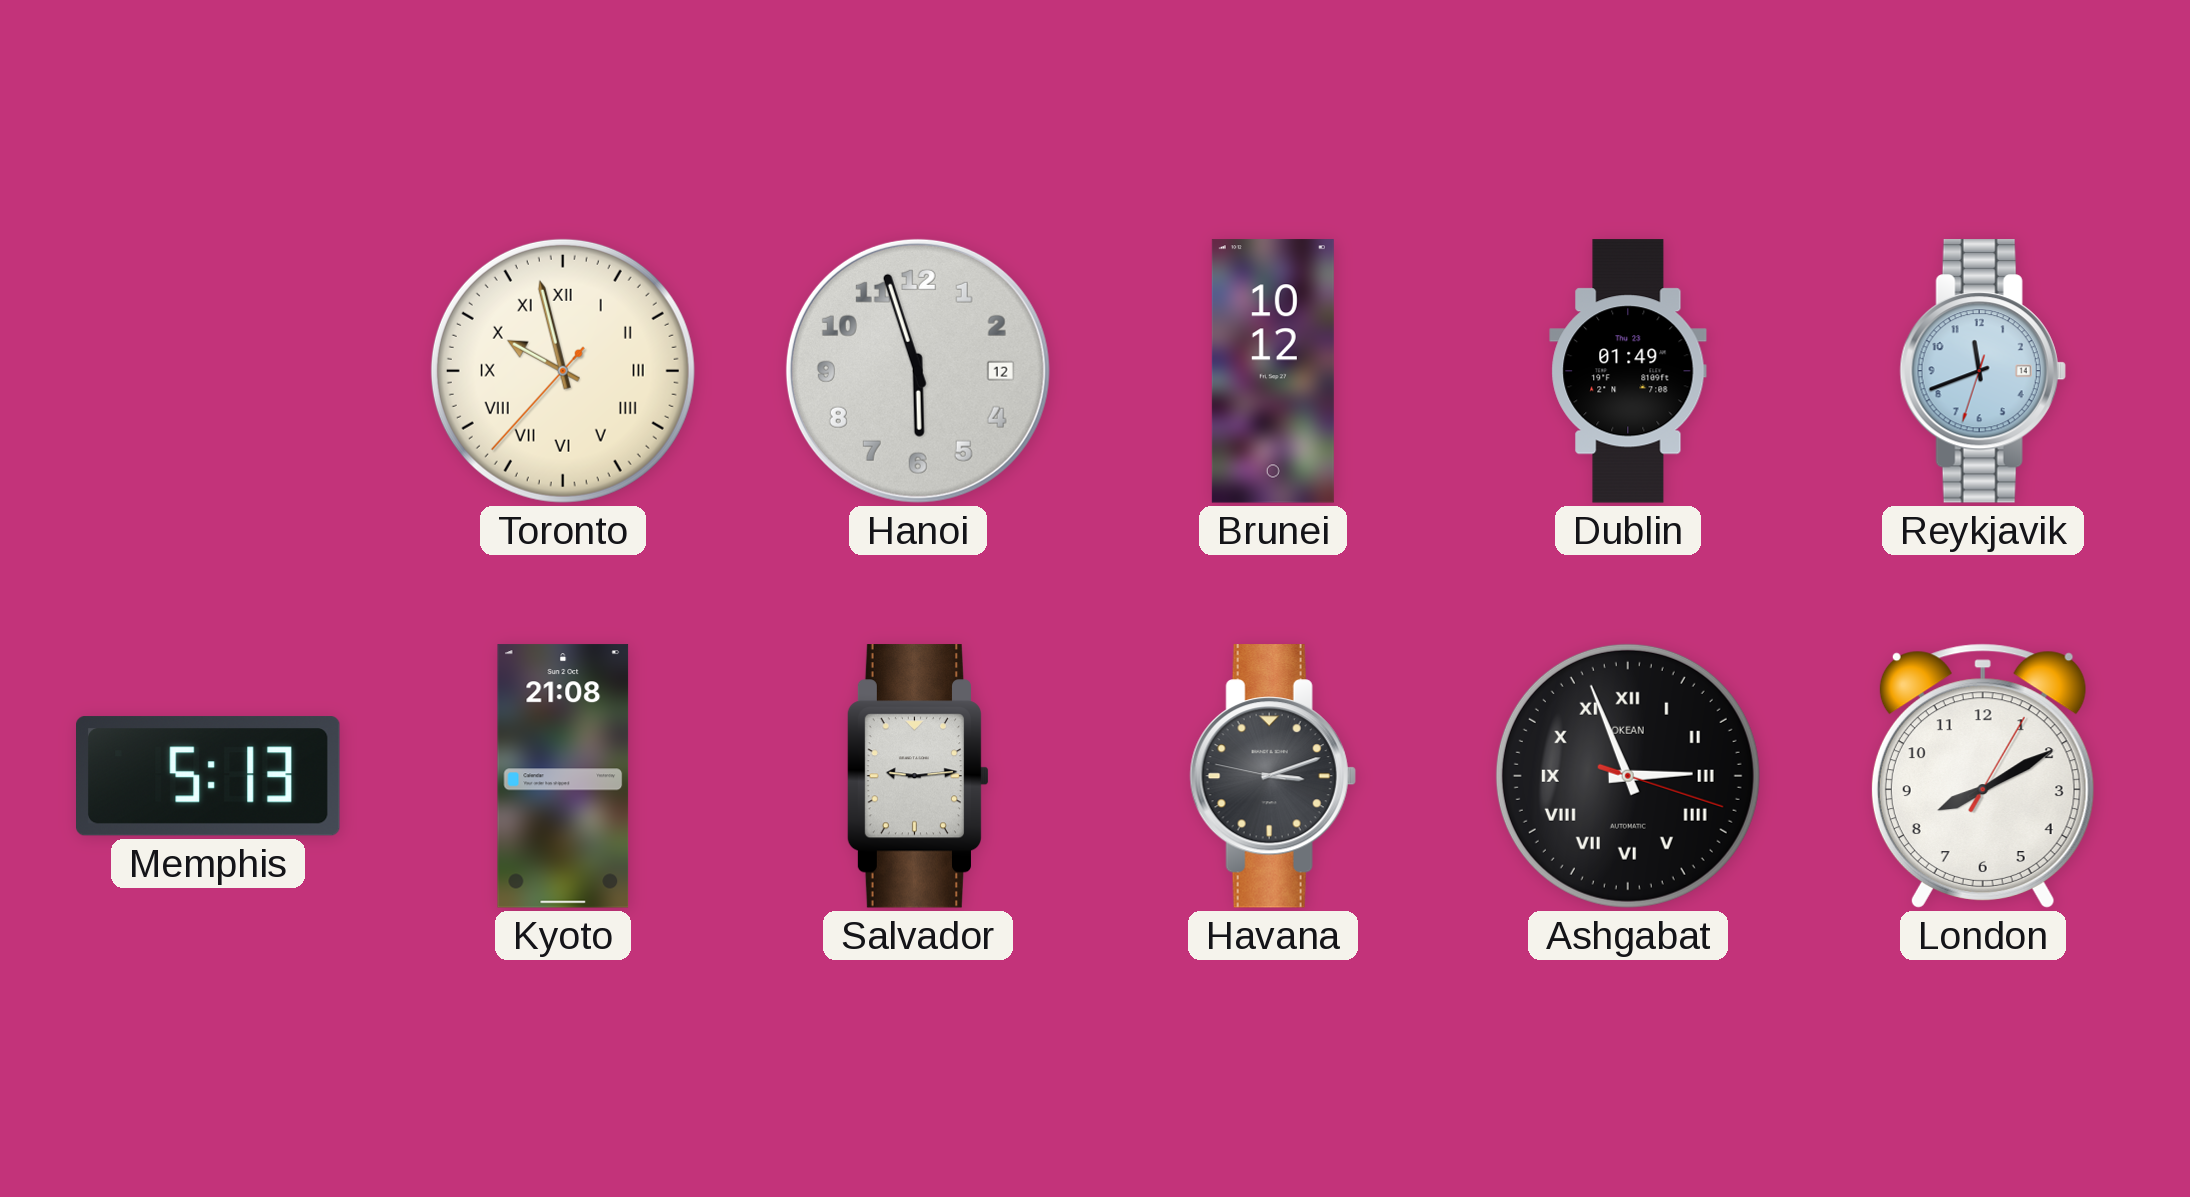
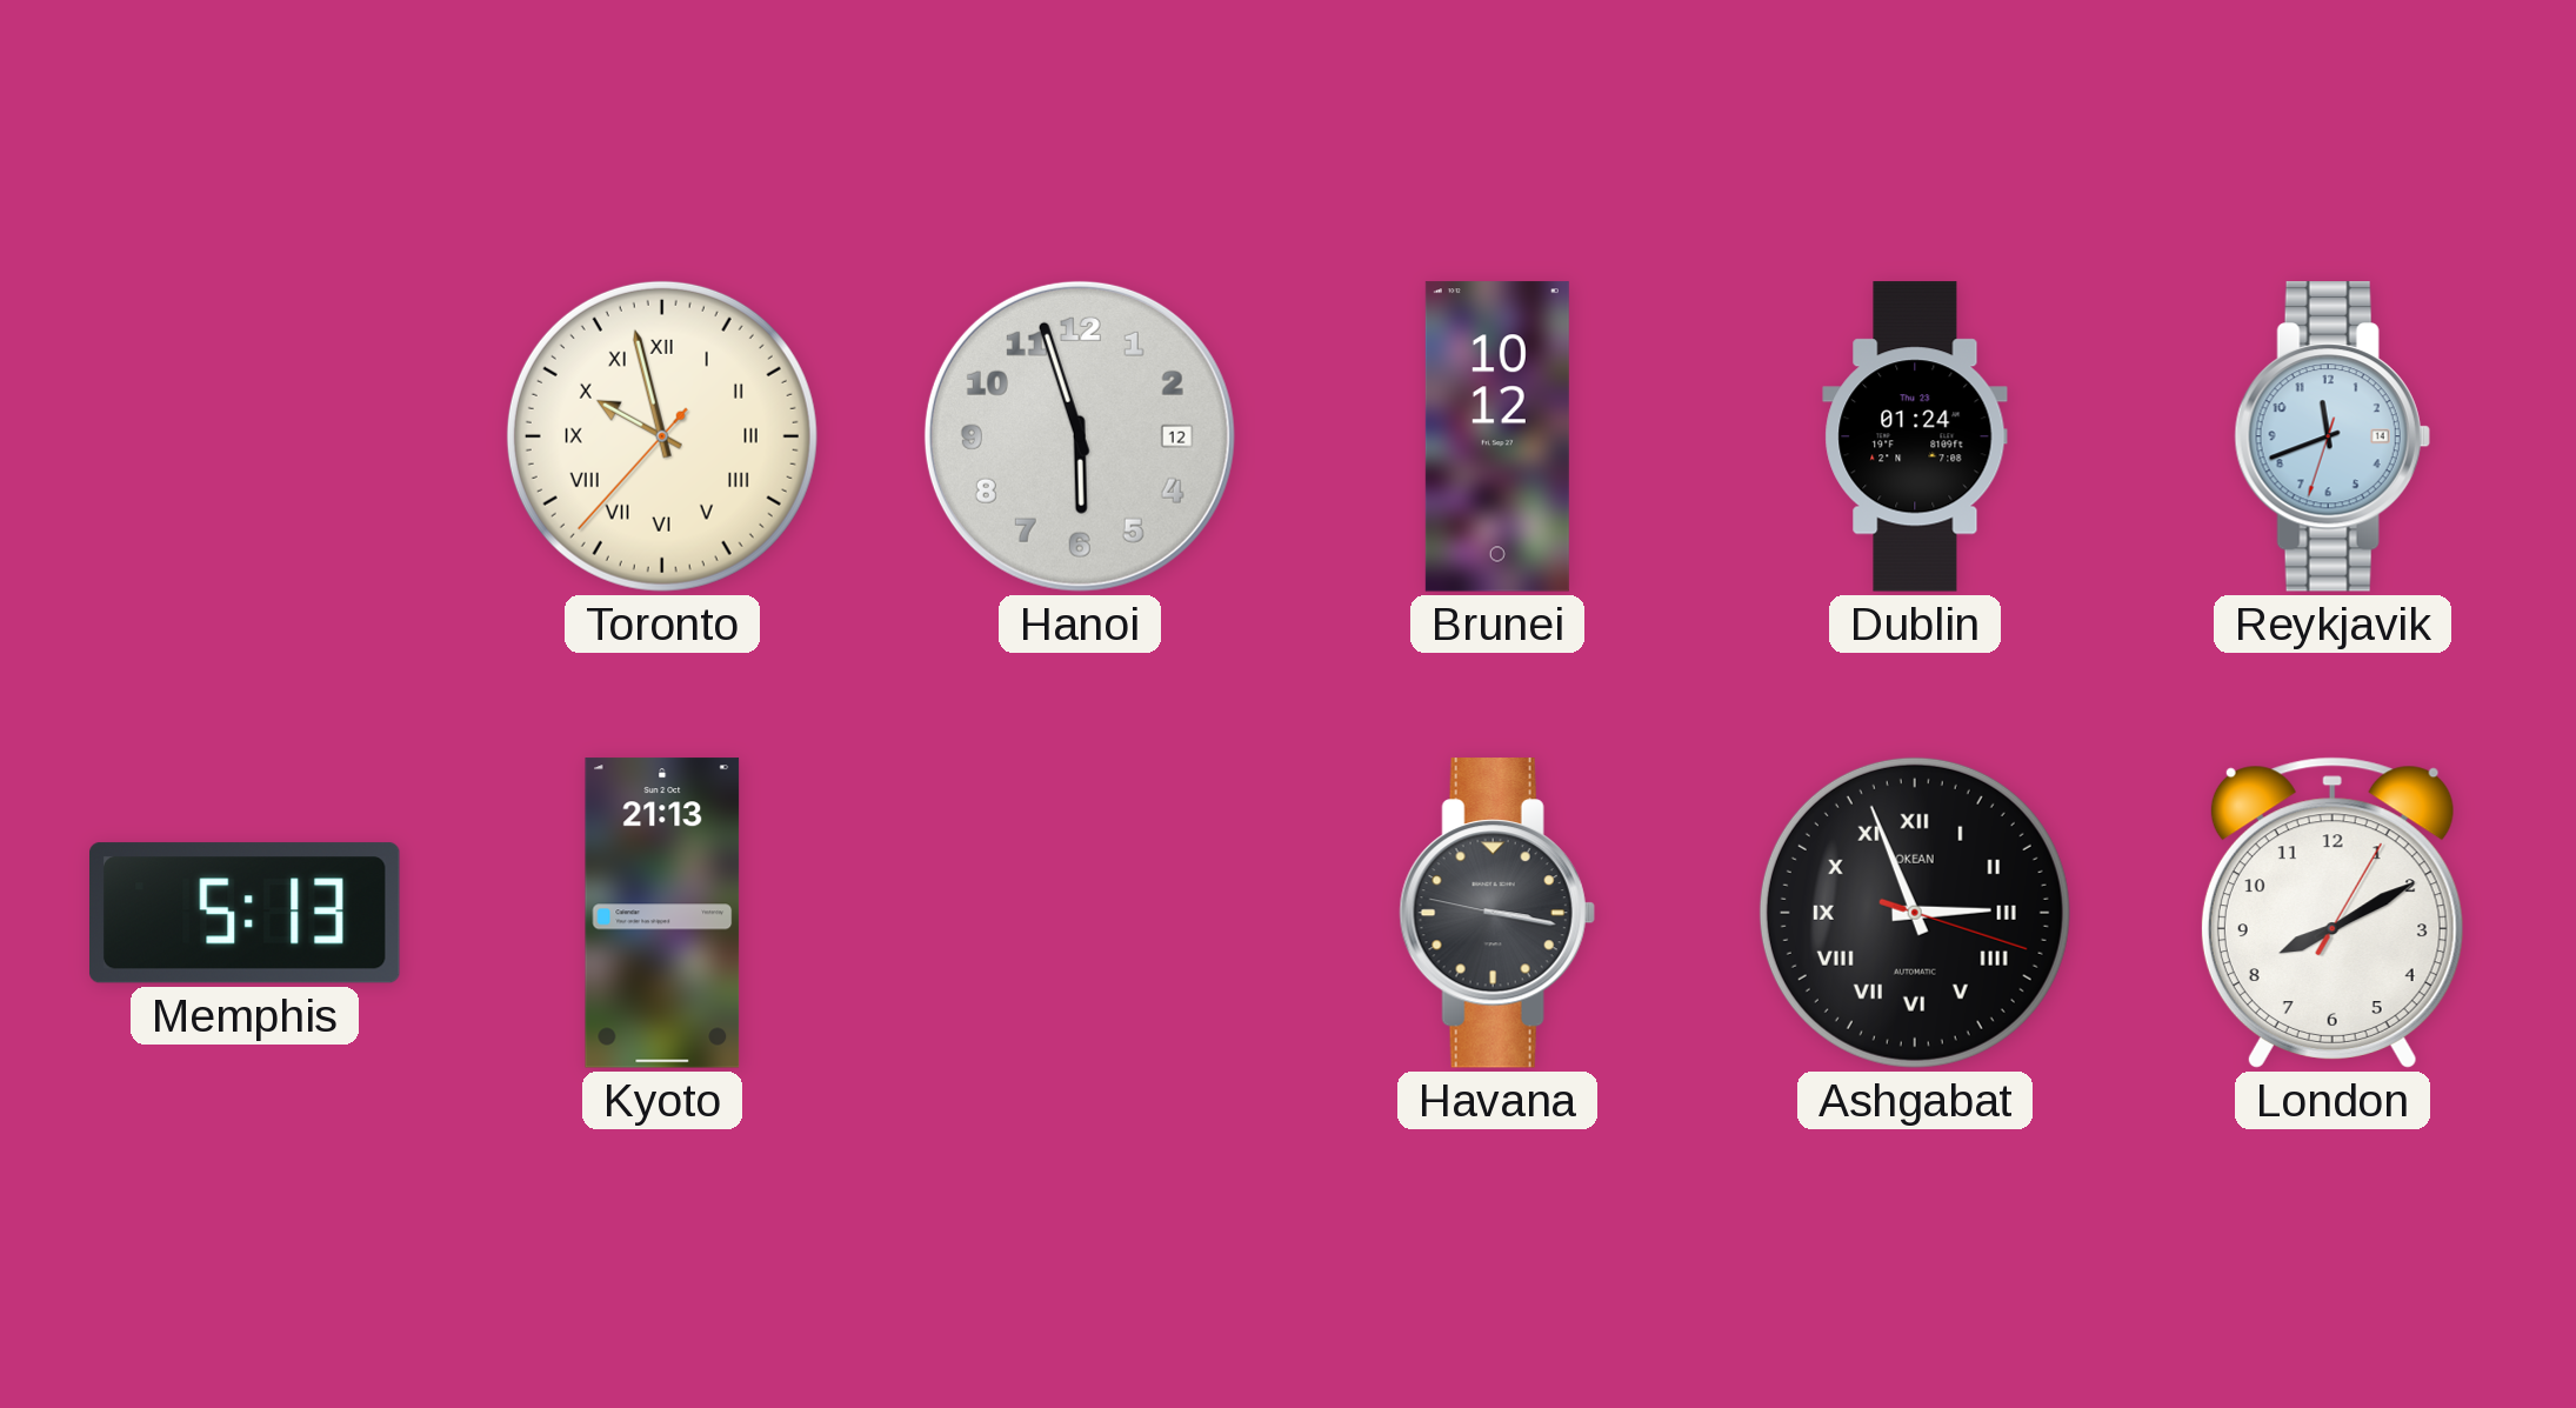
Dublin: 01:49 -> 01:24 (1915, 436)
Kyoto: 21:08 -> 21:13 (662, 913)
Salvador: 9:14 -> none (918, 776)
Havana: 3:11 -> 3:16 (1497, 913)
